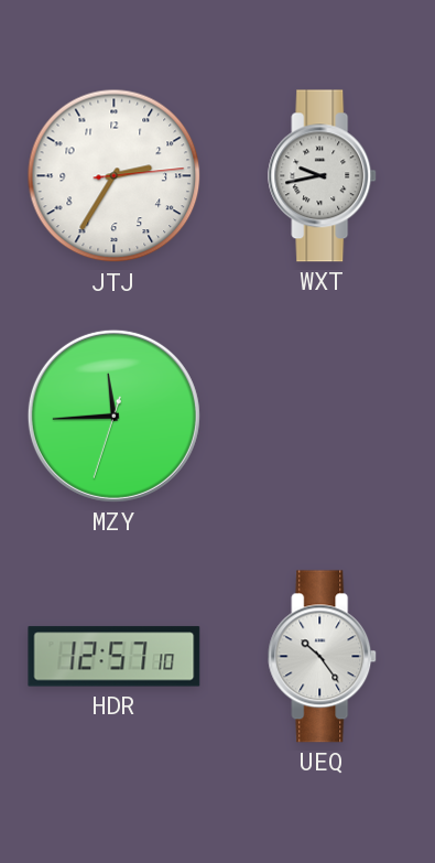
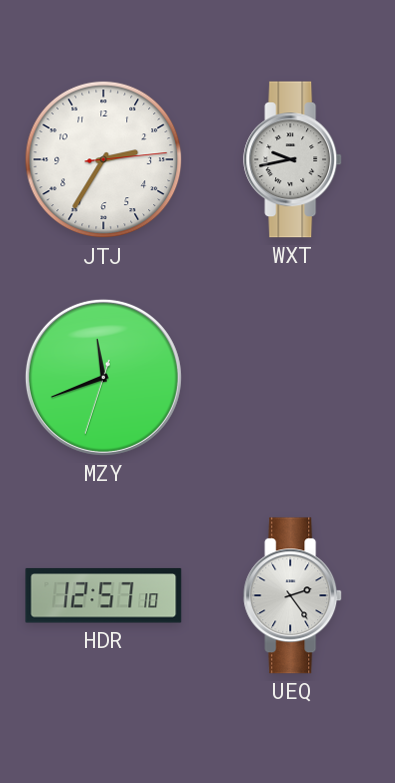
MZY: 11:44 -> 11:41 (103, 377)
UEQ: 10:24 -> 2:24 (293, 596)
